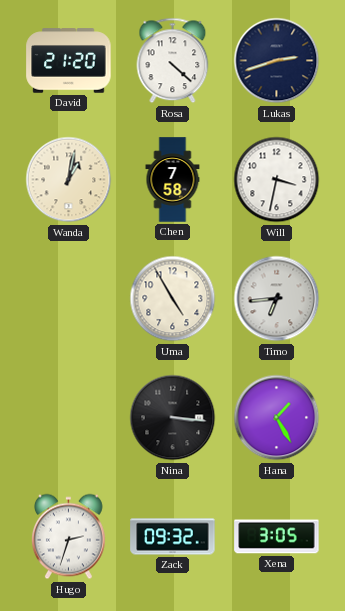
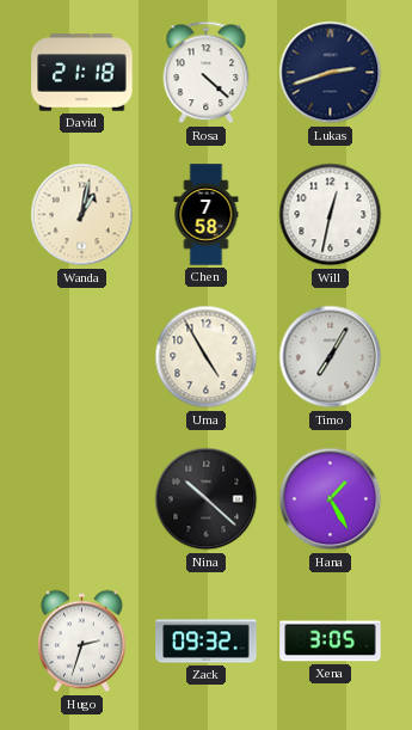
David: 21:20 -> 21:18 (82, 73)
Will: 3:32 -> 12:32 (331, 215)
Timo: 6:44 -> 7:05 (331, 357)
Nina: 3:16 -> 10:22 (207, 499)
